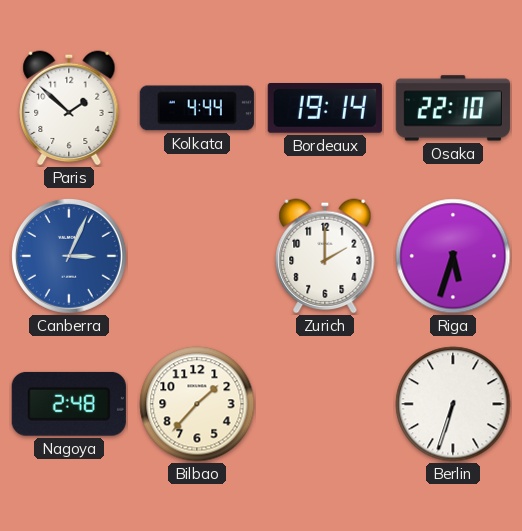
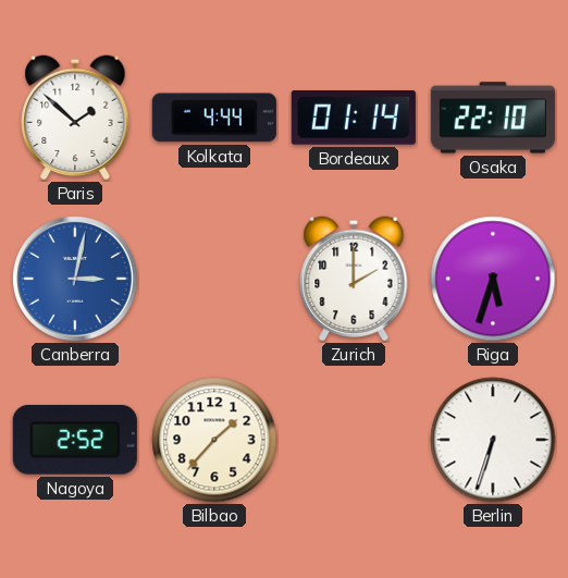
Bordeaux: 19:14 -> 01:14 (354, 119)
Canberra: 3:04 -> 3:02 (75, 279)
Nagoya: 2:48 -> 2:52 (75, 440)
